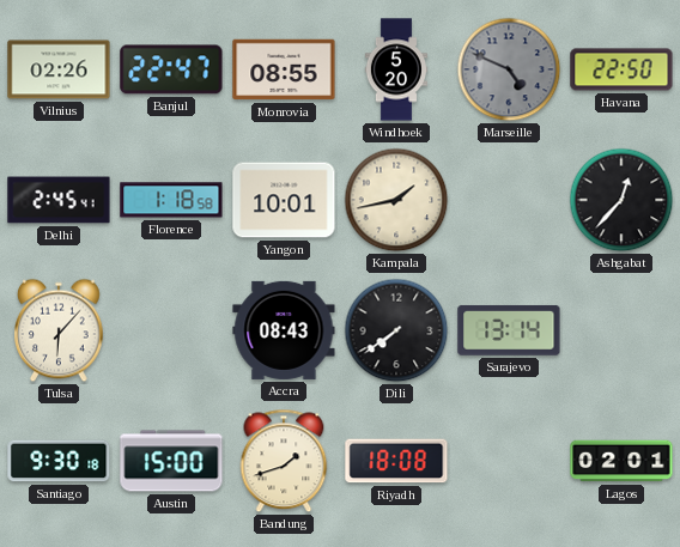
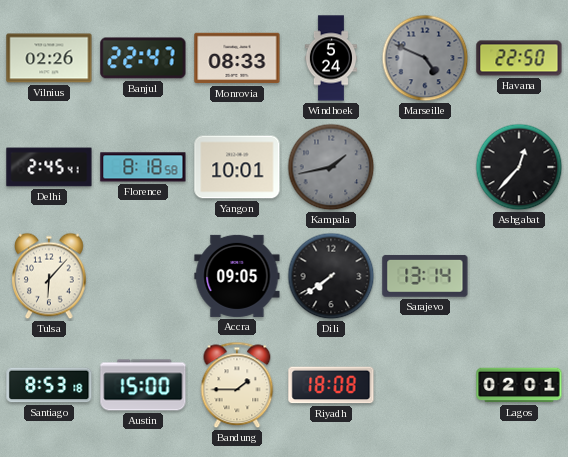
Monrovia: 08:55 -> 08:33 (237, 58)
Windhoek: 5:20 -> 5:24 (330, 58)
Florence: 1:18 -> 8:18 (143, 167)
Kampala dial: cream -> grey (331, 167)
Accra: 08:43 -> 09:05 (237, 276)
Santiago: 9:30 -> 8:53 (49, 385)
Bandung: 1:42 -> 1:45 (237, 385)
